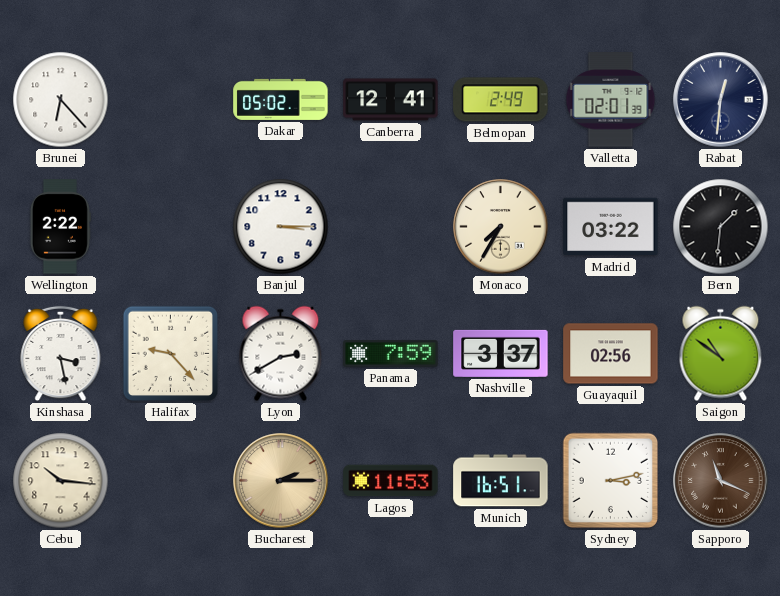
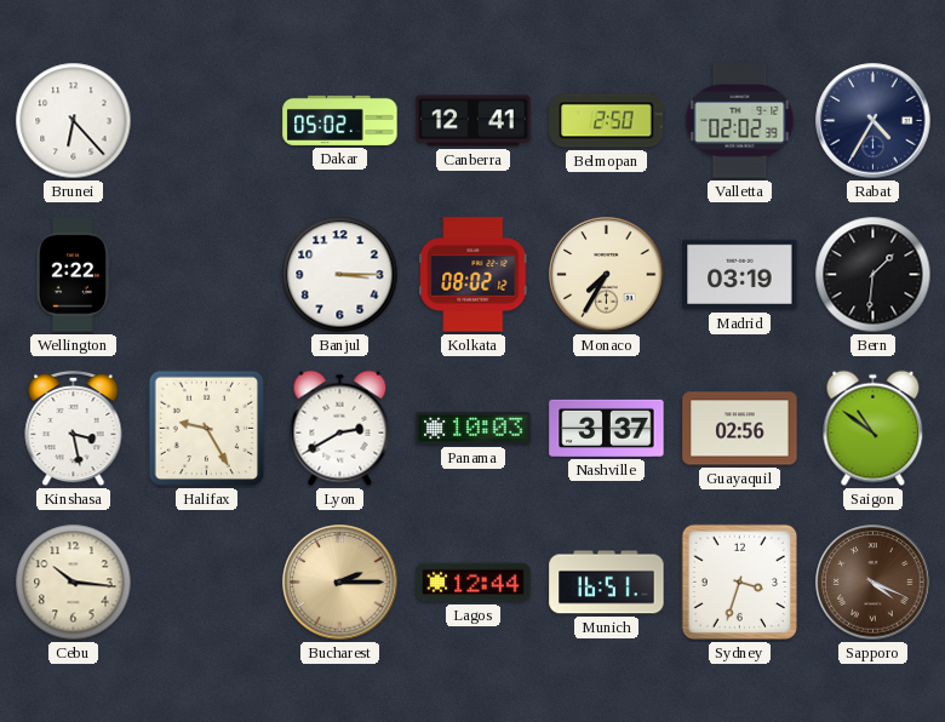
Belmopan: 2:49 -> 2:50 (607, 121)
Valletta: 02:01 -> 02:02 (740, 121)
Rabat: 12:31 -> 4:35 (874, 121)
Kolkata: none -> 08:02 (474, 275)
Madrid: 03:22 -> 03:19 (740, 275)
Halifax: 9:23 -> 9:25 (207, 429)
Panama: 7:59 -> 10:03 (474, 429)
Lagos: 11:53 -> 12:44 (474, 583)
Sydney: 3:13 -> 3:33 (740, 583)
Sapporo: 11:19 -> 4:19 (874, 583)
